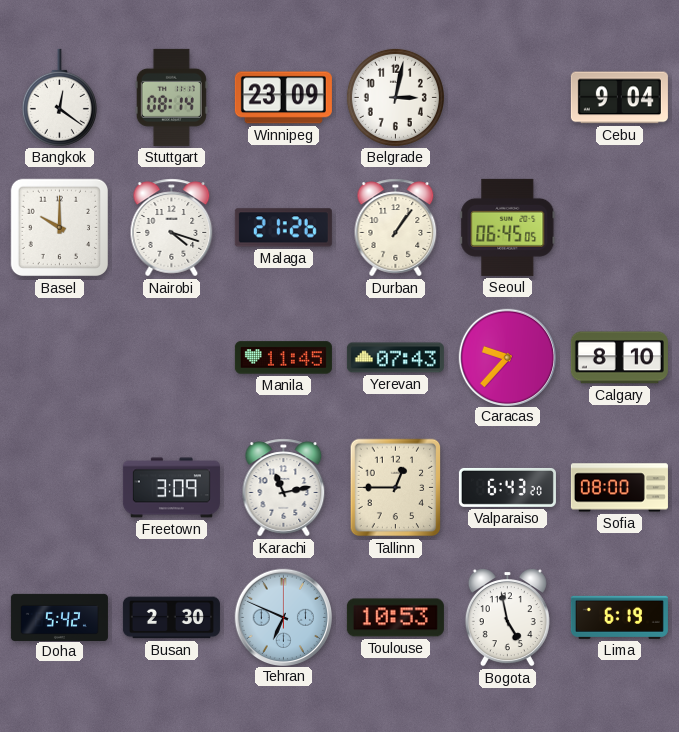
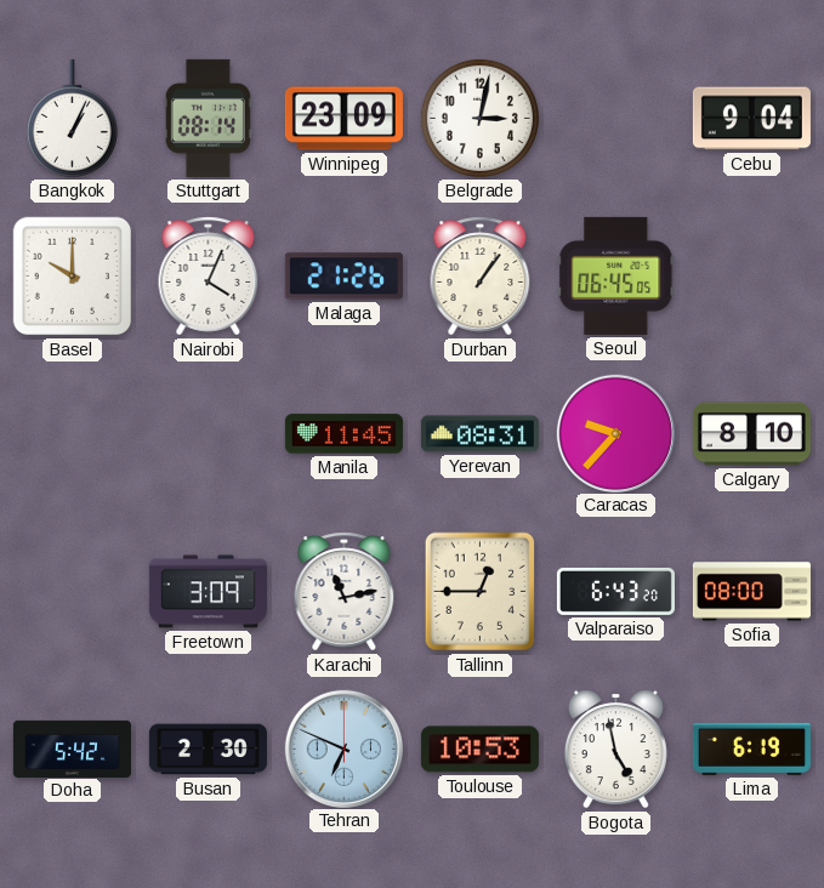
Bangkok: 12:21 -> 1:04 (72, 118)
Nairobi: 4:18 -> 4:04 (209, 277)
Yerevan: 07:43 -> 08:31 (479, 434)
